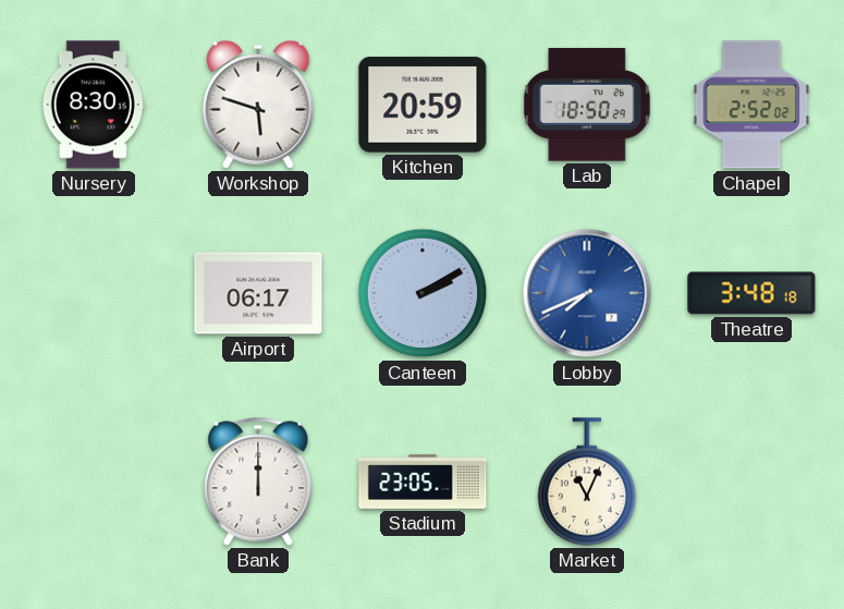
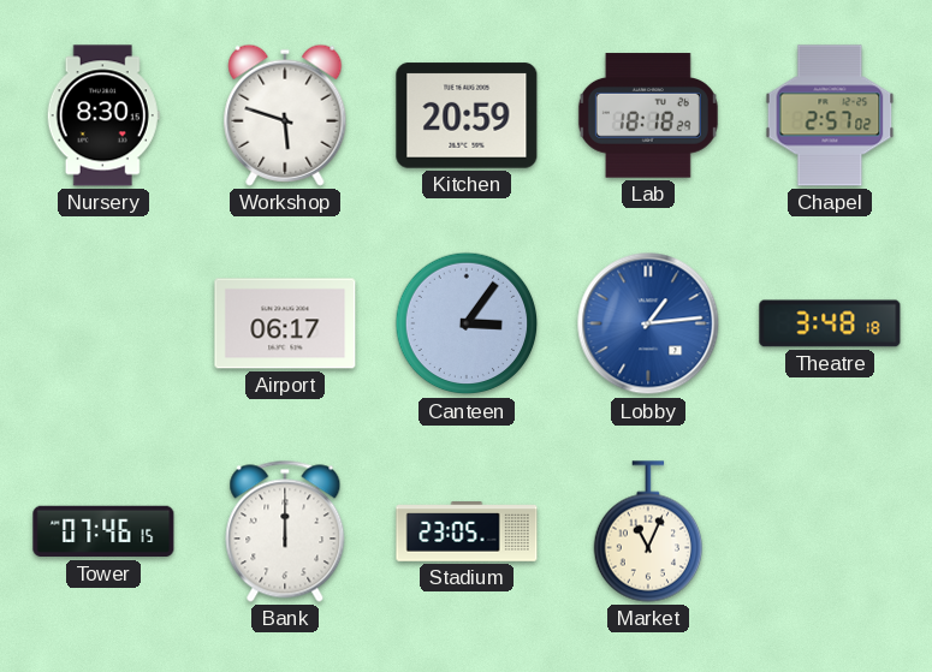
Lab: 18:50 -> 18:18 (648, 115)
Chapel: 2:52 -> 2:57 (830, 115)
Canteen: 2:10 -> 3:06 (467, 323)
Lobby: 7:41 -> 1:14 (648, 323)
Tower: none -> 07:46 (103, 531)
